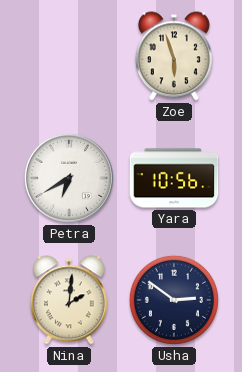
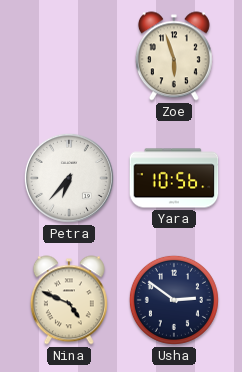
Petra: 6:40 -> 6:37 (69, 178)
Nina: 2:01 -> 4:49 (69, 300)
